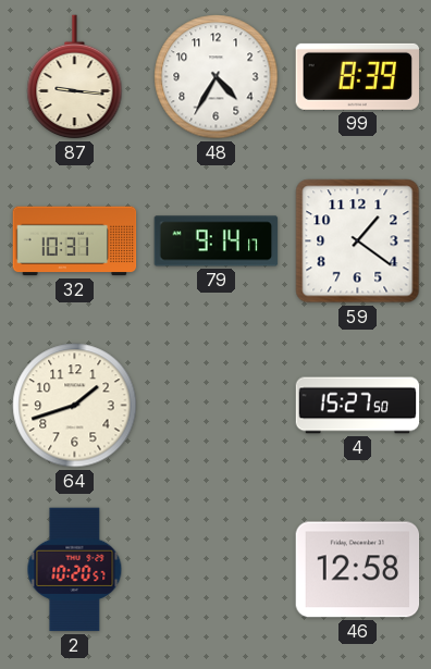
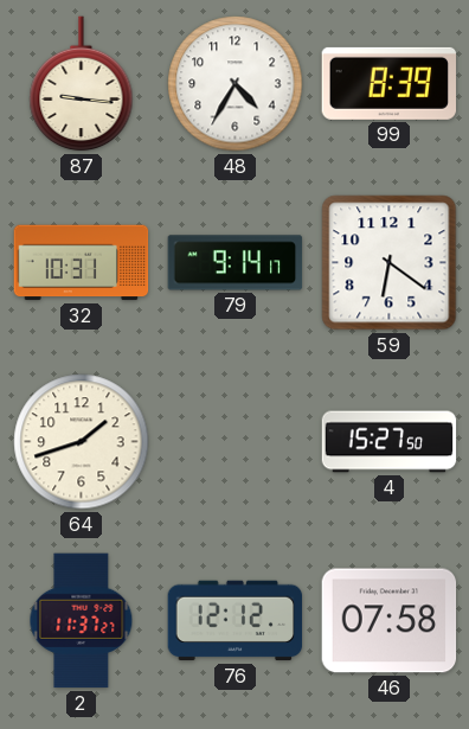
59: 1:21 -> 6:21 (390, 263)
2: 10:20 -> 11:37 (82, 621)
76: none -> 12:12 (236, 621)
46: 12:58 -> 07:58 (390, 621)
